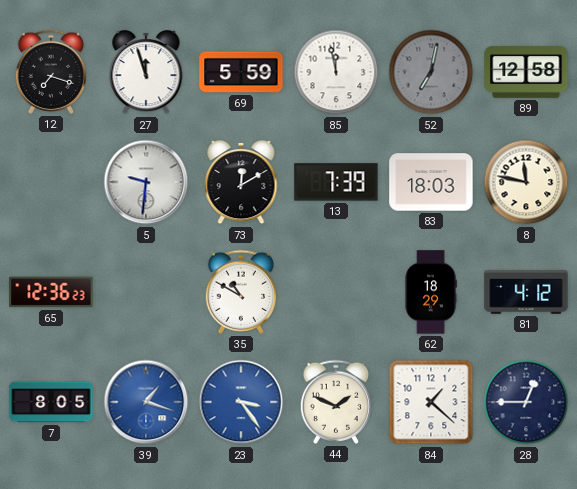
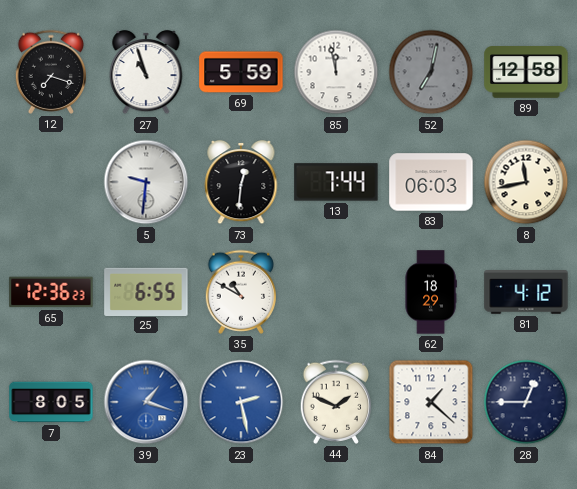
27: 11:57 -> 10:57 (146, 72)
73: 12:10 -> 12:31 (241, 182)
13: 7:39 -> 7:44 (336, 182)
83: 18:03 -> 06:03 (431, 182)
8: 11:47 -> 11:43 (526, 182)
25: none -> 6:55 (146, 291)
23: 3:24 -> 2:28 (241, 402)
